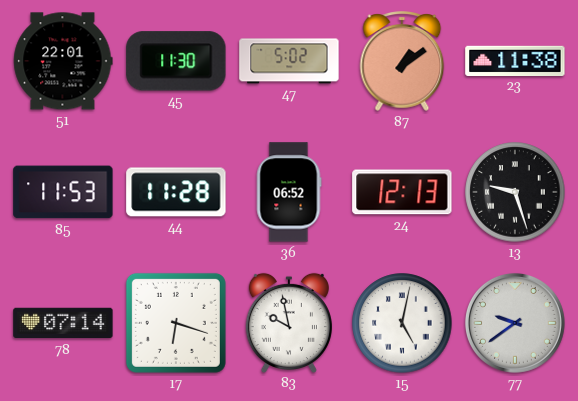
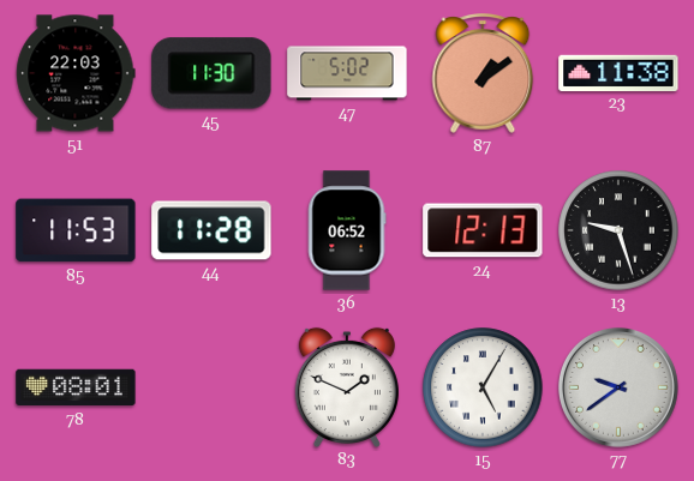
51: 22:01 -> 22:03 (76, 73)
78: 07:14 -> 08:01 (76, 387)
17: 6:18 -> none (176, 323)
83: 9:58 -> 1:49 (347, 386)
15: 5:02 -> 5:05 (483, 387)
